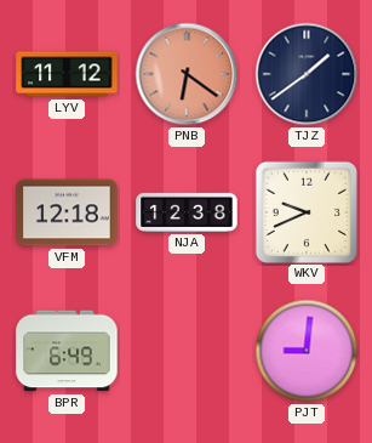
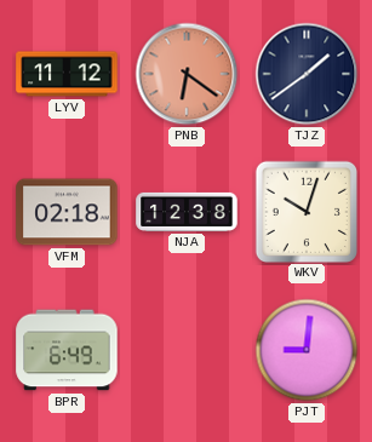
VFM: 12:18 -> 02:18 (67, 212)
WKV: 9:41 -> 10:03 (305, 211)
